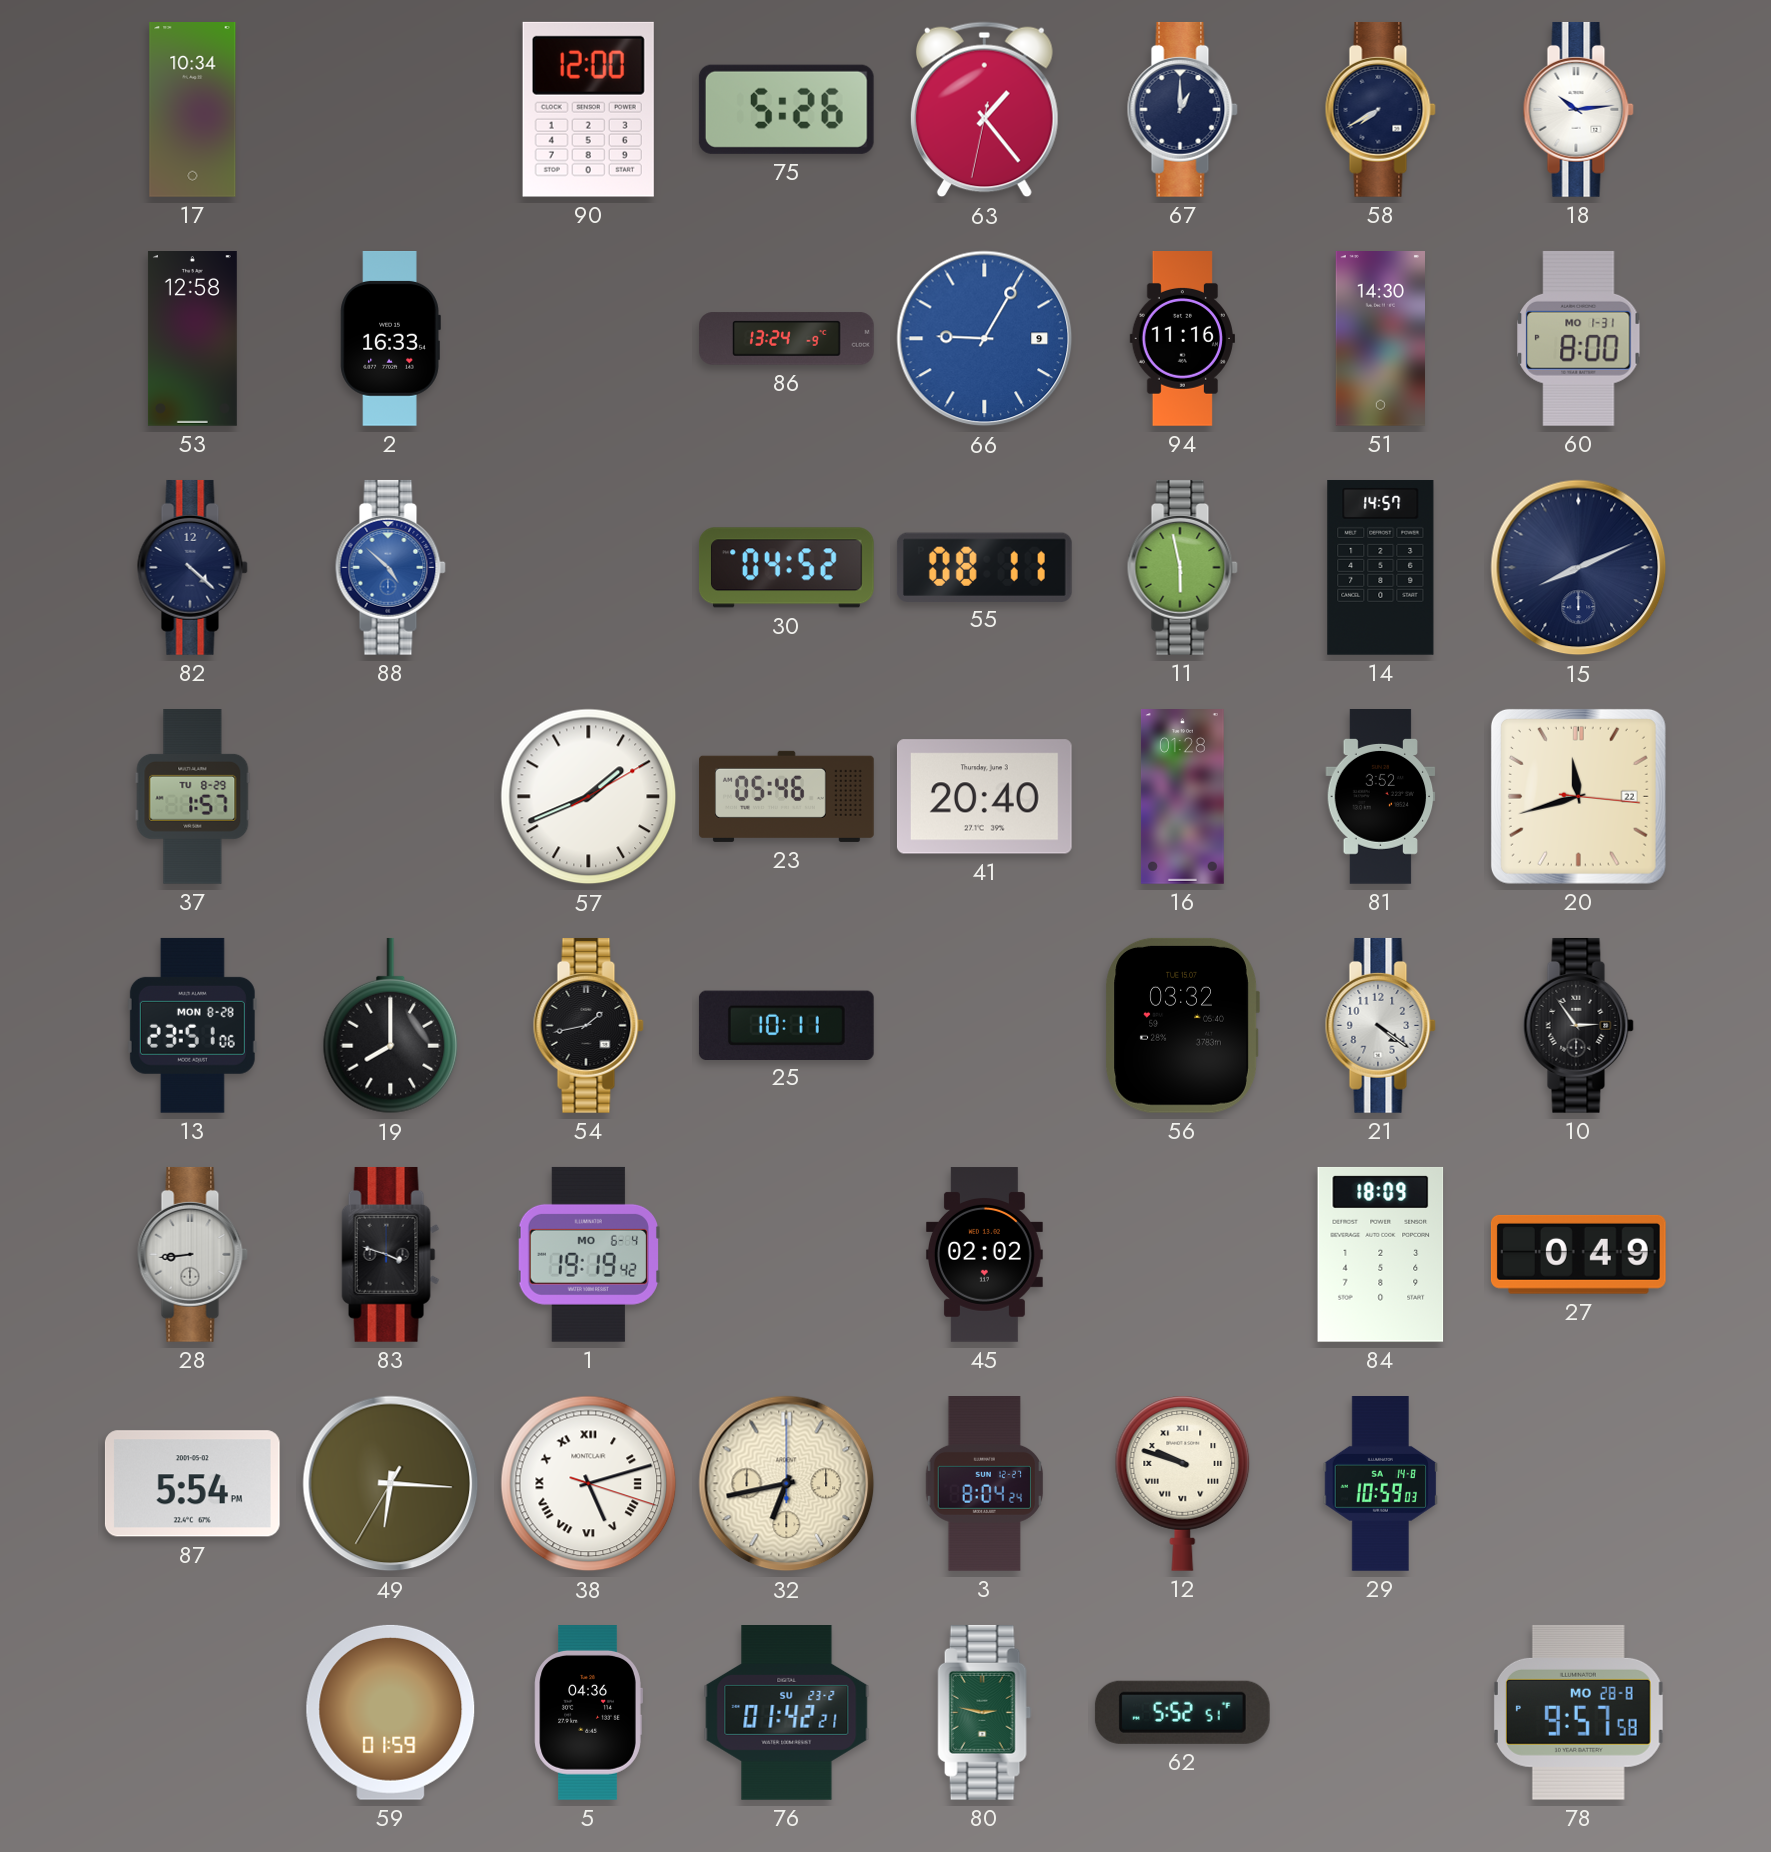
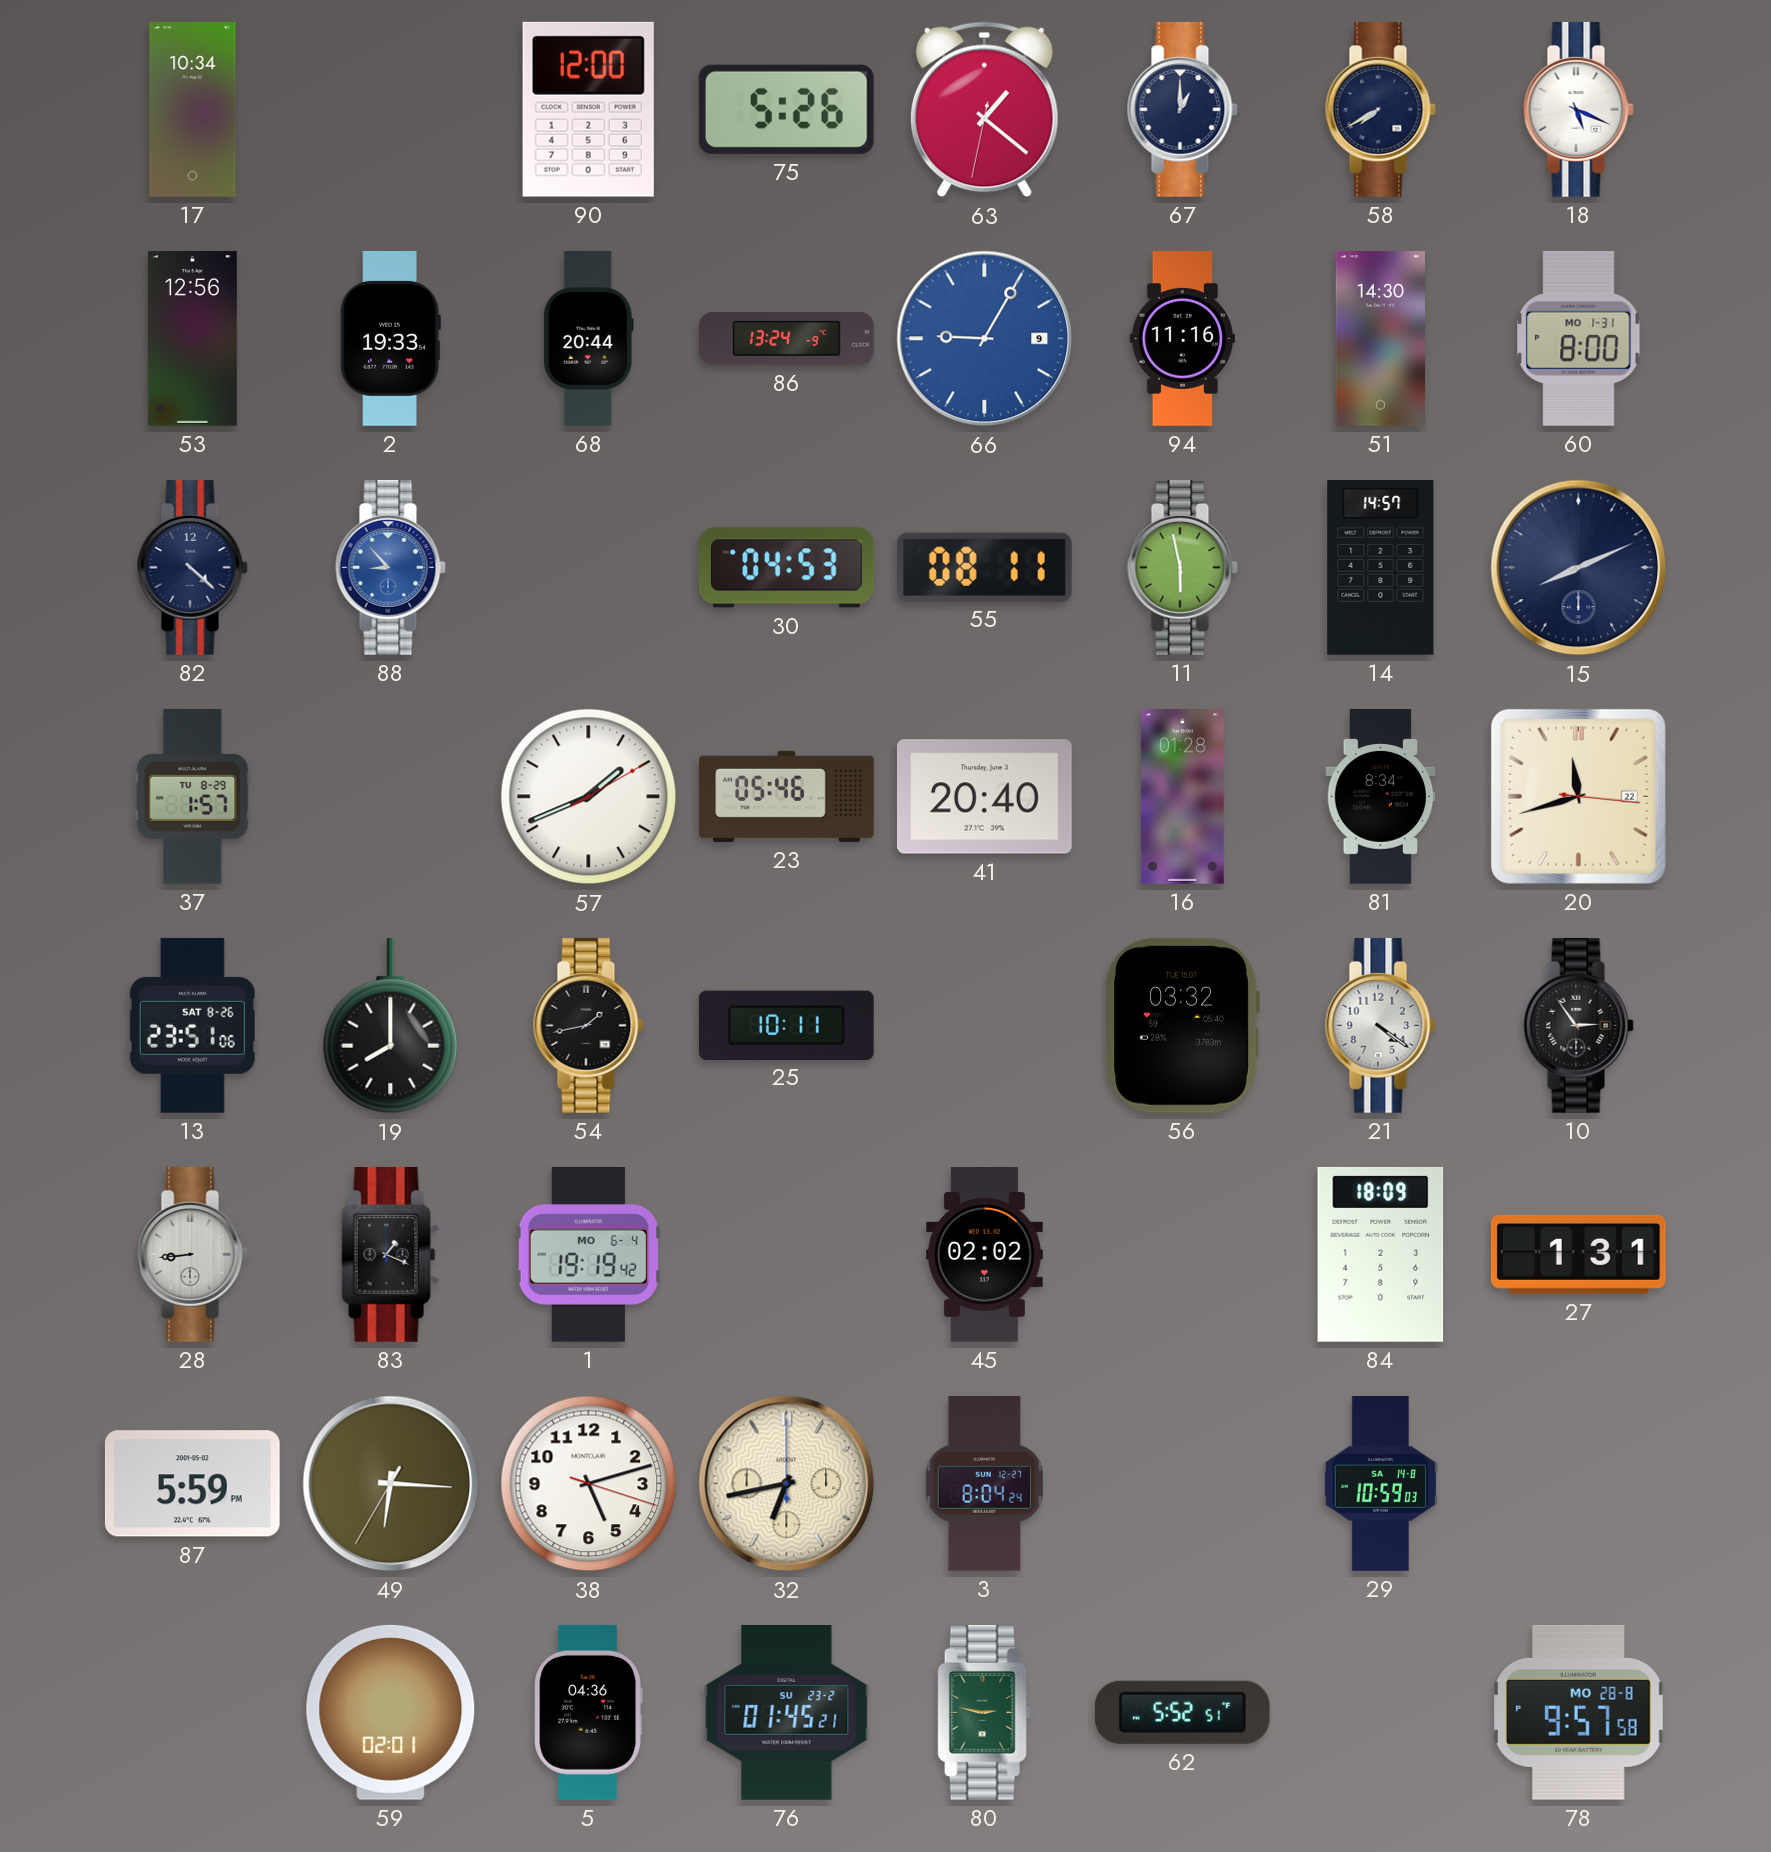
63: 1:23 -> 1:21 (984, 110)
18: 10:14 -> 5:19 (1578, 109)
53: 12:58 -> 12:56 (192, 339)
2: 16:33 -> 19:33 (390, 339)
68: none -> 20:44 (588, 339)
88: 4:52 -> 8:53 (390, 567)
30: 04:52 -> 04:53 (786, 568)
81: 3:52 -> 8:34 (1381, 797)
13 date: MON 8-28 -> SAT 8-26 (192, 1025)
83: 3:48 -> 1:19 (391, 1254)
27: 0:49 -> 1:31 (1578, 1254)
87: 5:54 -> 5:59 (192, 1484)
38 numerals: Roman -> Arabic (589, 1484)
12: 9:48 -> none (1183, 1483)
59: 01:59 -> 02:01 (391, 1712)
76: 01:42 -> 01:45 (787, 1713)
